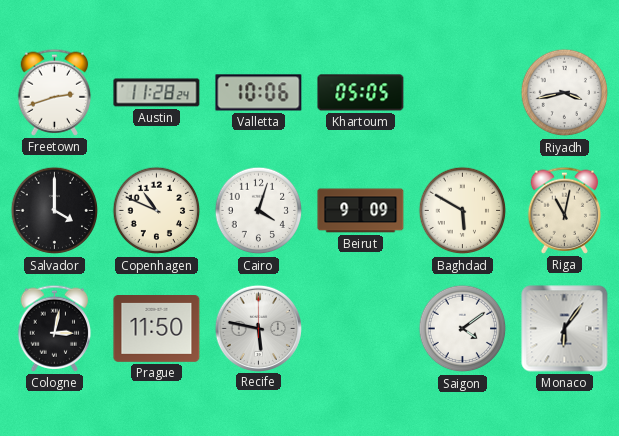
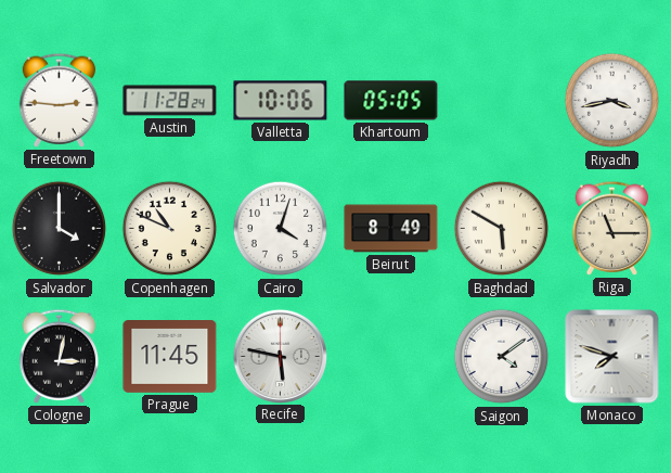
Freetown: 2:42 -> 2:46 (60, 100)
Beirut: 9:09 -> 8:49 (391, 229)
Riga: 11:02 -> 11:15 (612, 228)
Prague: 11:50 -> 11:45 (170, 357)
Monaco: 6:06 -> 7:48 (612, 357)
